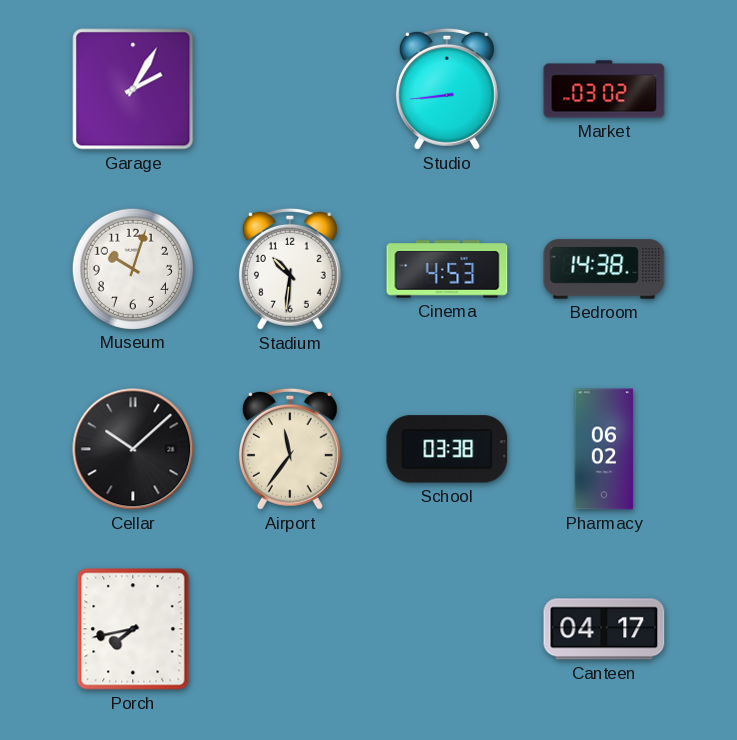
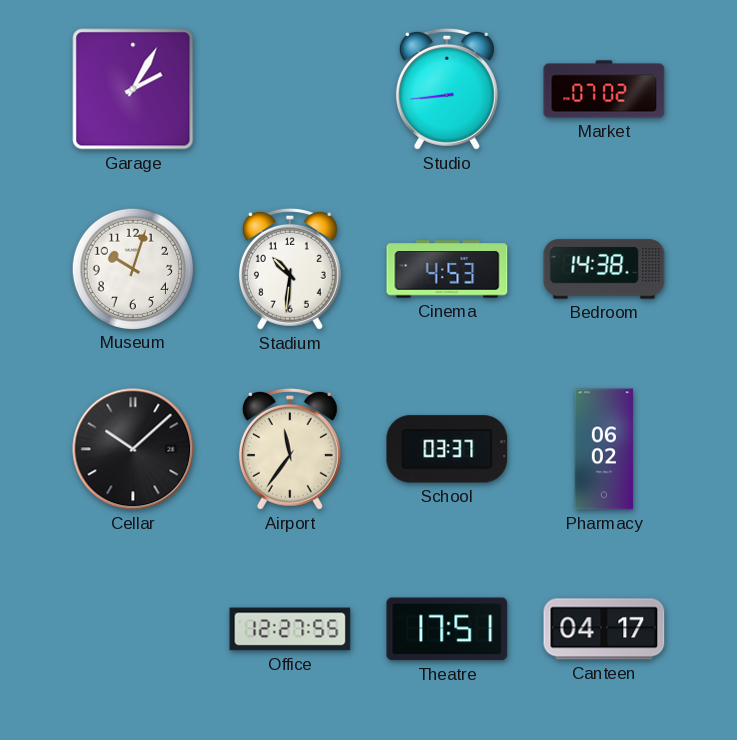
Market: 03:02 -> 07:02 (604, 89)
School: 03:38 -> 03:37 (447, 449)
Porch: 7:43 -> none (133, 629)
Office: none -> 12:27 (290, 629)
Theatre: none -> 17:51 (447, 629)
